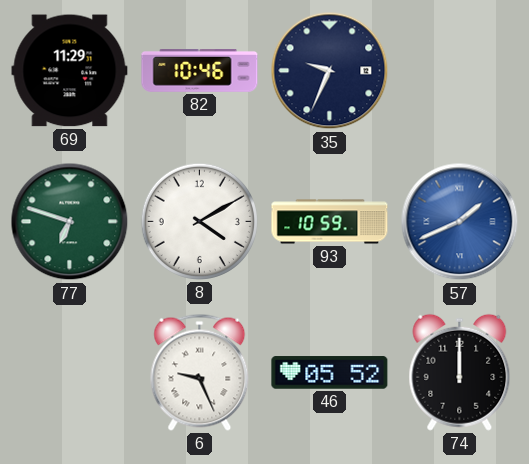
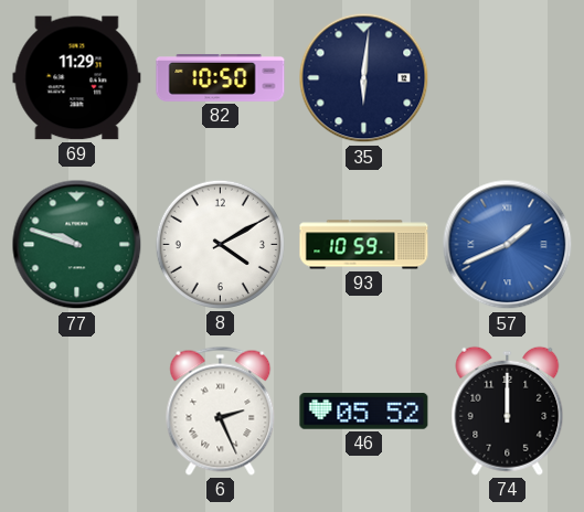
82: 10:46 -> 10:50 (221, 78)
35: 9:34 -> 6:01 (364, 78)
77: 6:48 -> 9:48 (77, 245)
6: 9:26 -> 2:26 (221, 410)
